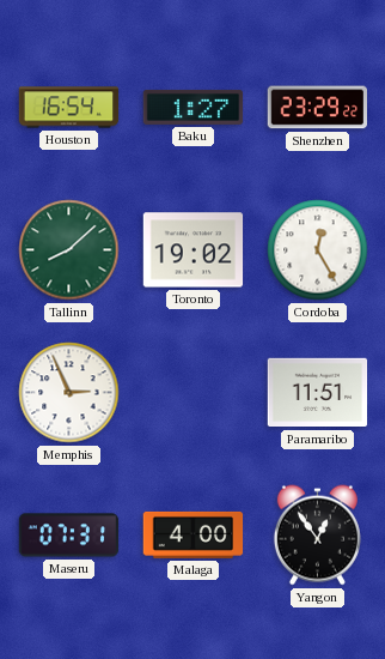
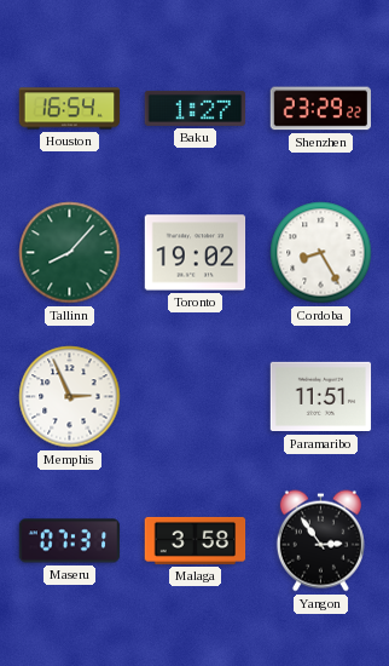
Tallinn: 8:08 -> 8:07 (70, 253)
Cordoba: 12:25 -> 8:25 (321, 253)
Malaga: 4:00 -> 3:58 (196, 540)
Yangon: 12:54 -> 2:54 (320, 541)
